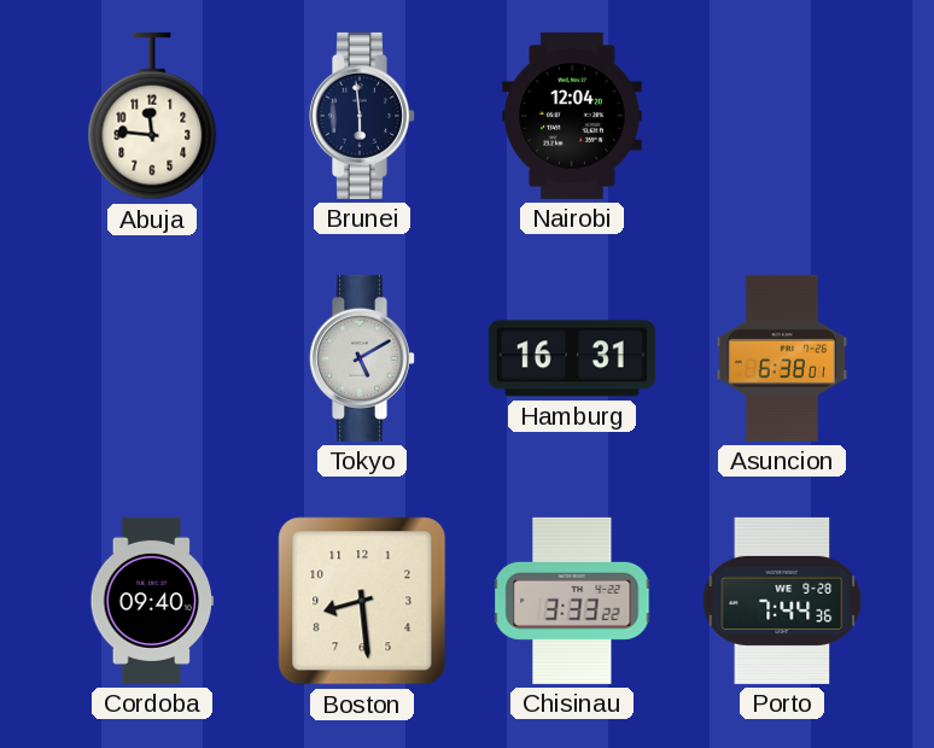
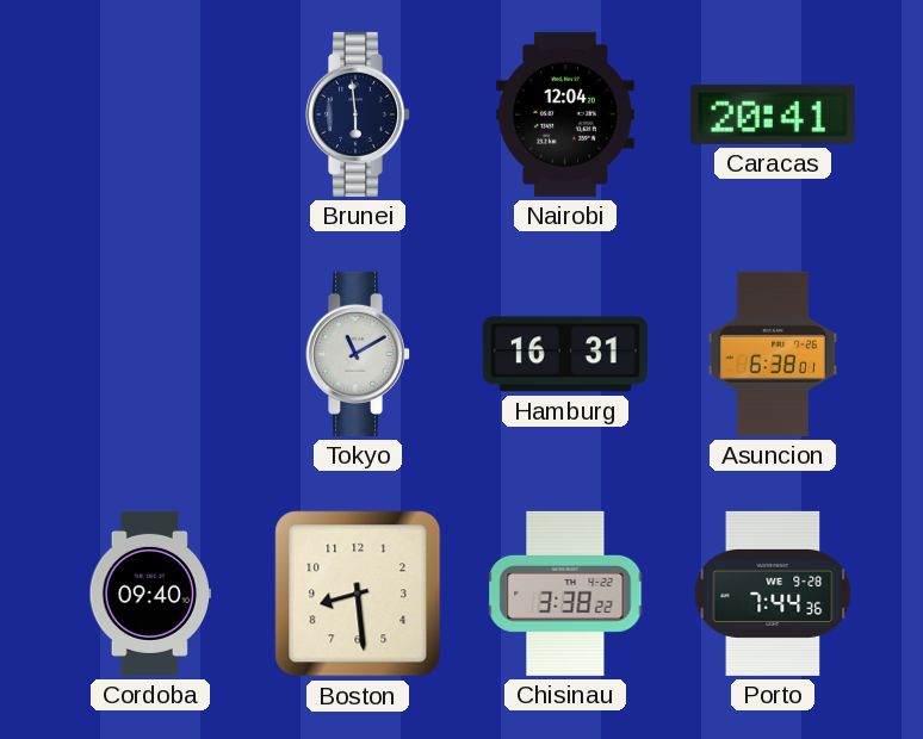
Abuja: 11:46 -> none (152, 116)
Caracas: none -> 20:41 (773, 114)
Tokyo: 5:10 -> 11:10 (357, 354)
Chisinau: 3:33 -> 3:38 (565, 594)
